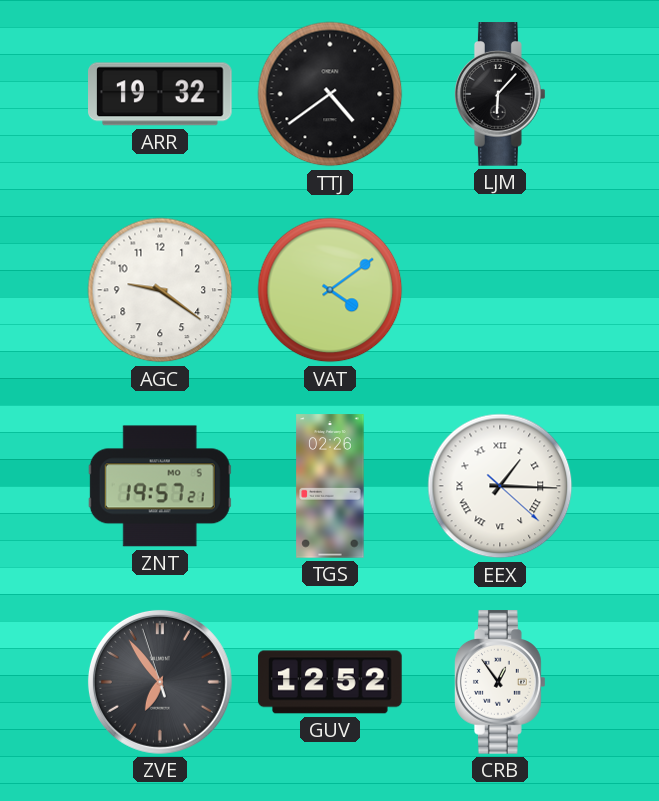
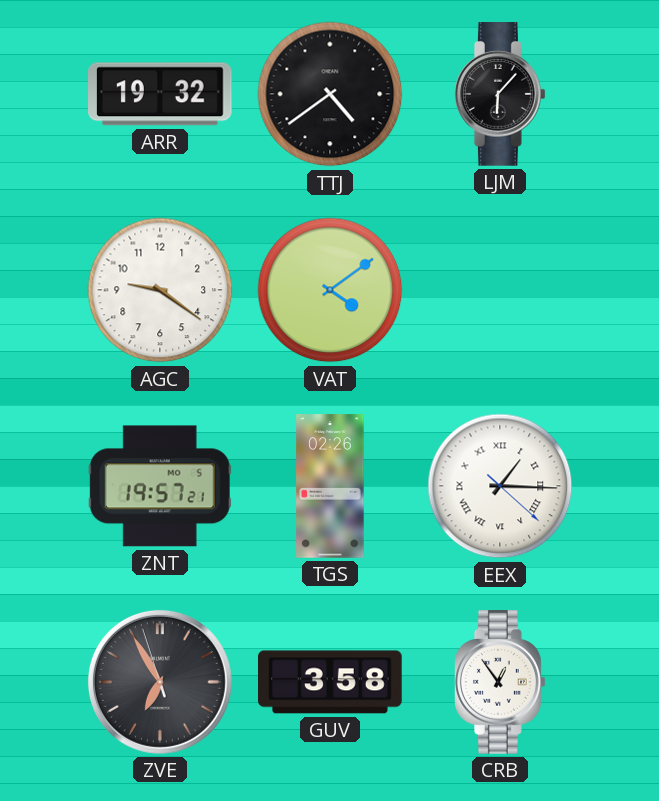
ZVE: 6:53 -> 6:54 (160, 682)
GUV: 12:52 -> 3:58 (330, 682)
